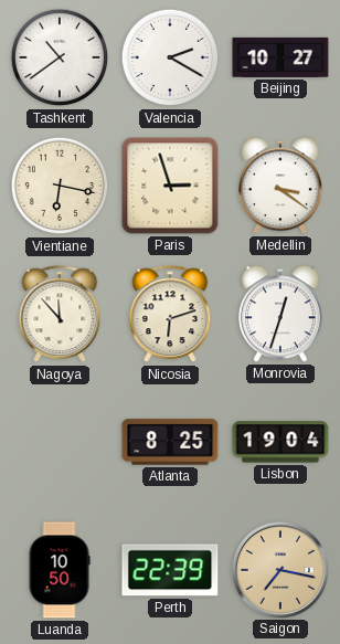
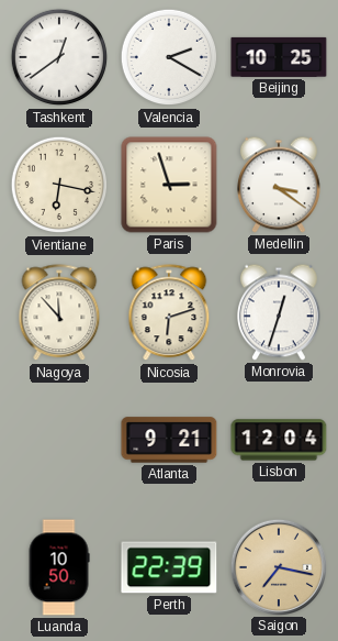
Tashkent: 10:39 -> 12:39 (59, 57)
Beijing: 10:27 -> 10:25 (279, 57)
Atlanta: 8:25 -> 9:21 (169, 440)
Lisbon: 19:04 -> 12:04 (279, 440)
